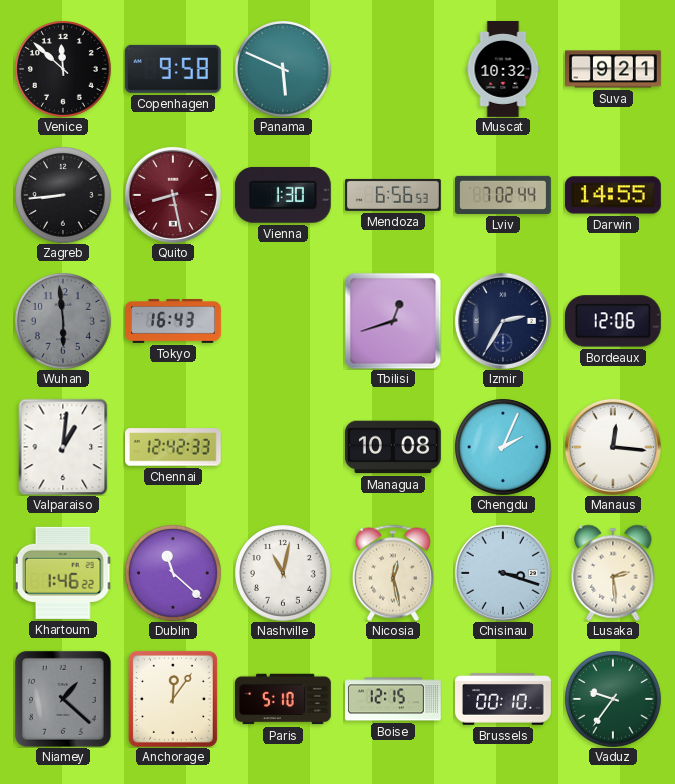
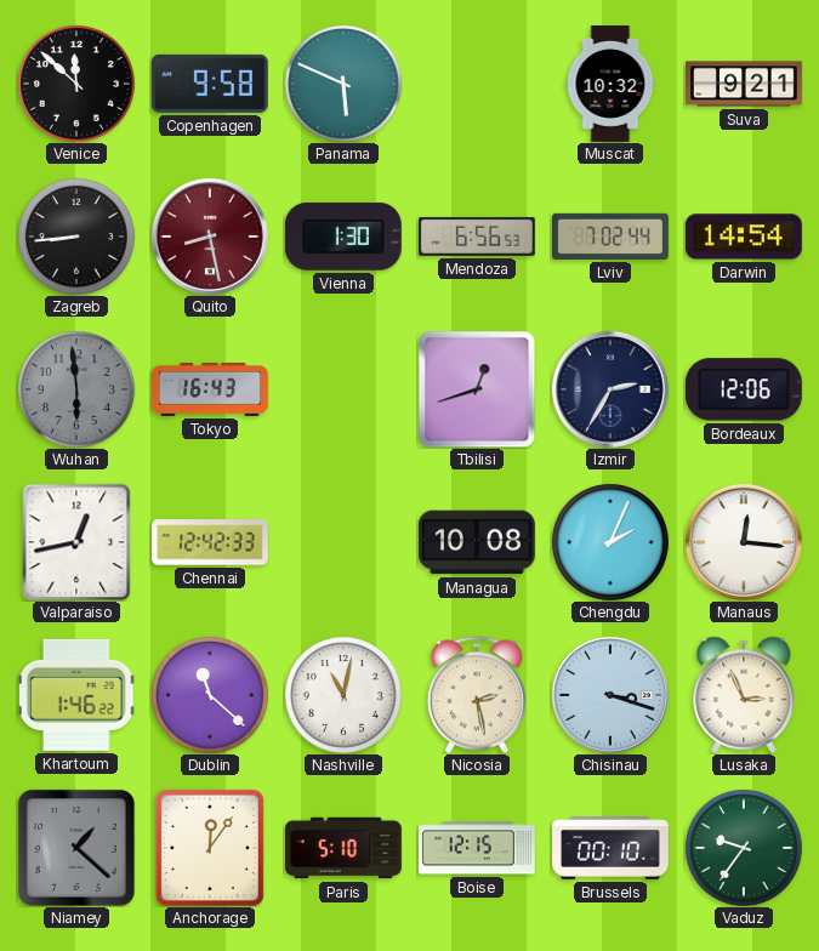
Darwin: 14:55 -> 14:54 (744, 237)
Valparaiso: 1:01 -> 12:43 (76, 542)
Nicosia: 12:28 -> 2:28 (477, 695)
Lusaka: 2:29 -> 2:56 (744, 695)
